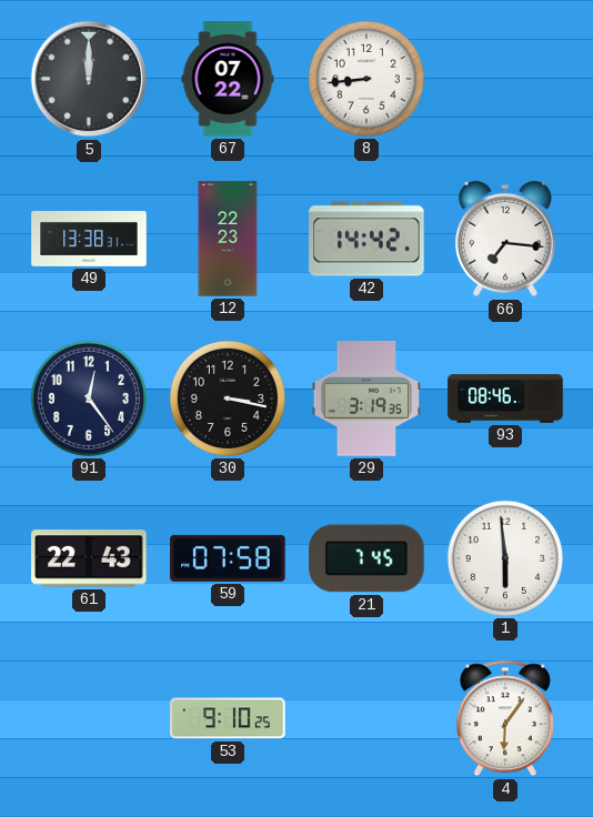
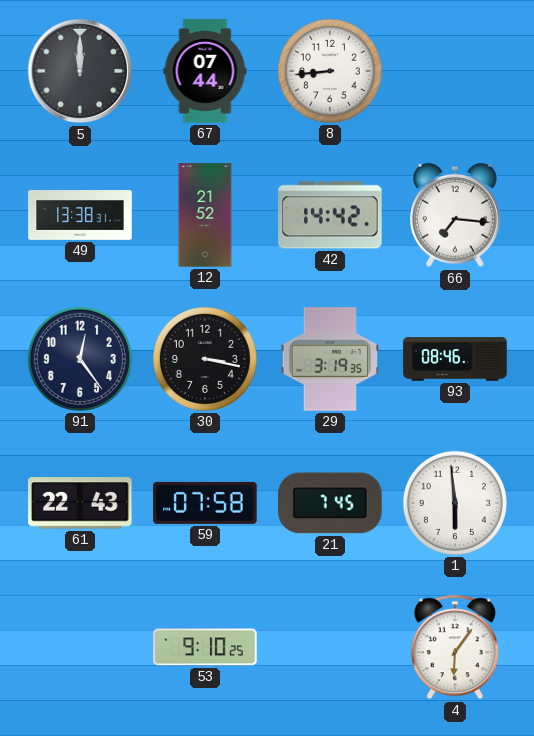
67: 07:22 -> 07:44 (205, 71)
12: 22:23 -> 21:52 (205, 215)
